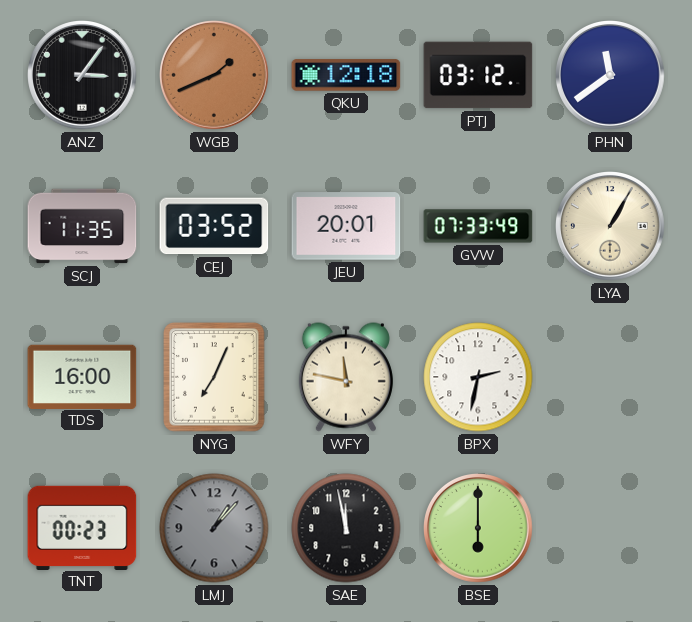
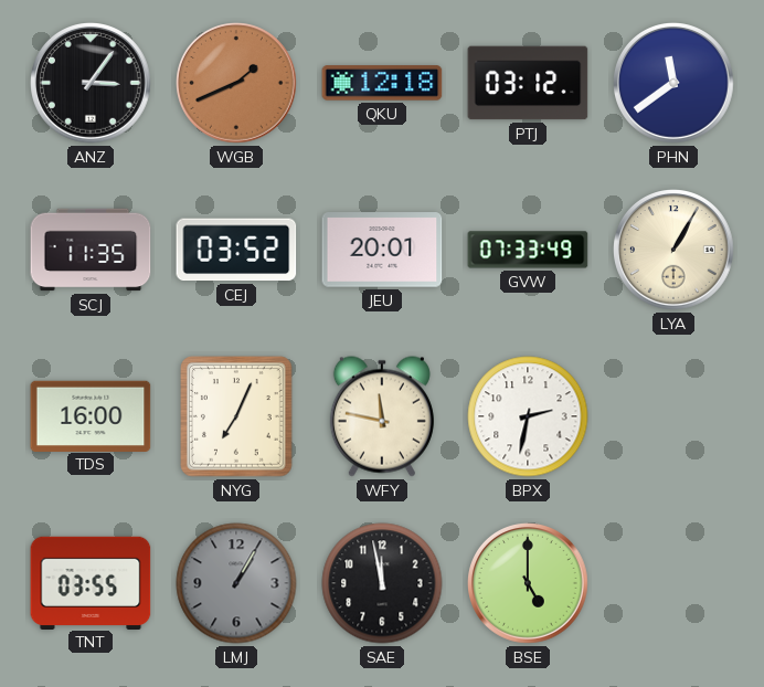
TNT: 00:23 -> 03:55 (91, 582)
LMJ: 1:07 -> 1:05 (236, 583)
BSE: 6:00 -> 5:00 (529, 584)
